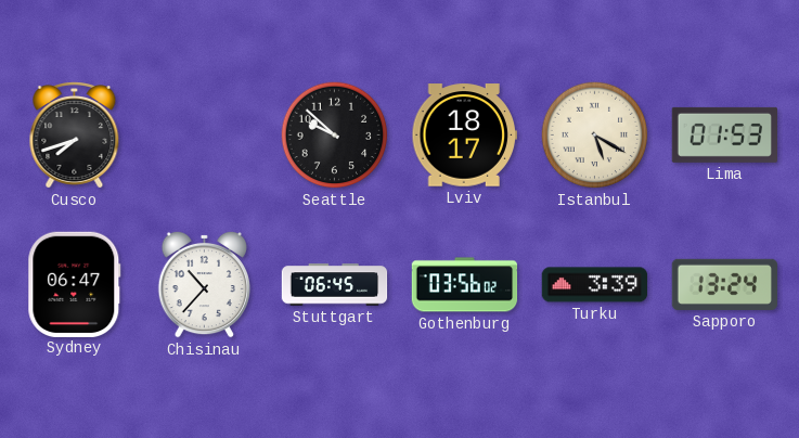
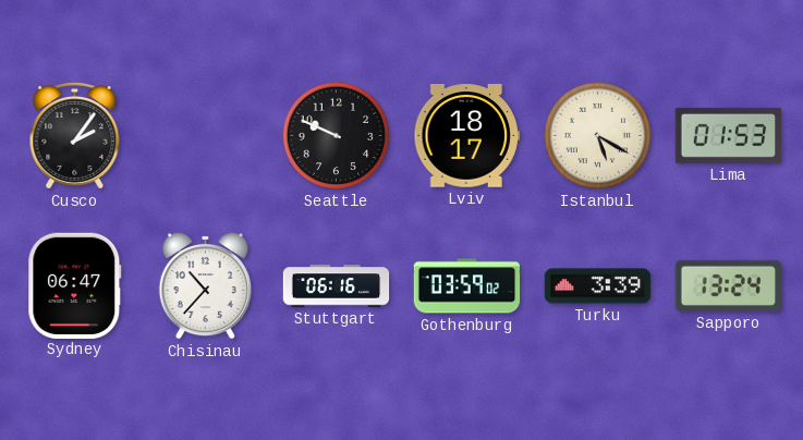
Cusco: 7:42 -> 2:06 (75, 136)
Seattle: 9:52 -> 9:49 (337, 136)
Stuttgart: 06:45 -> 06:16 (337, 286)
Gothenburg: 03:56 -> 03:59 (467, 286)
